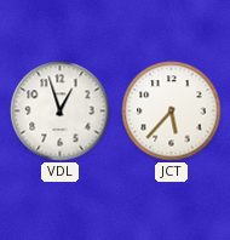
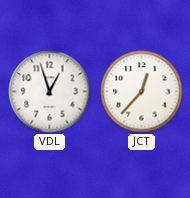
JCT: 5:37 -> 12:37 (142, 92)
